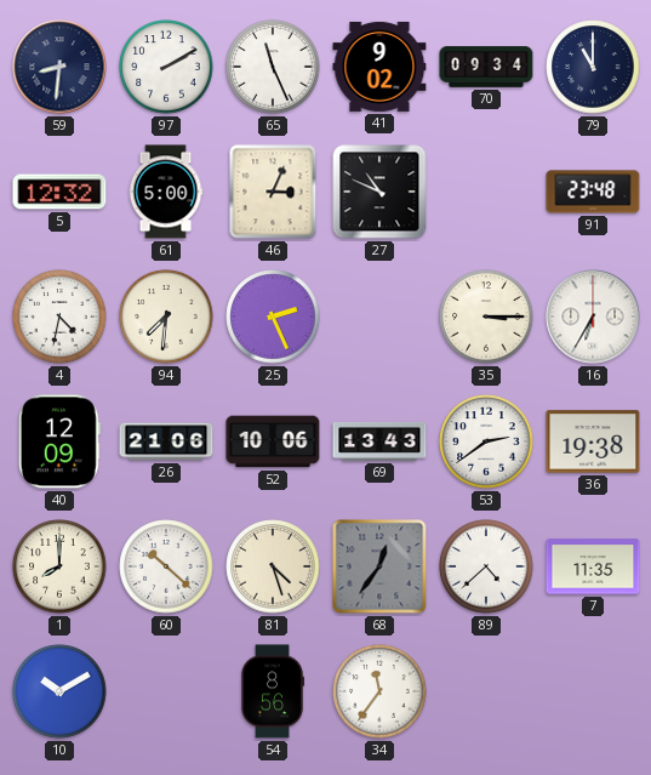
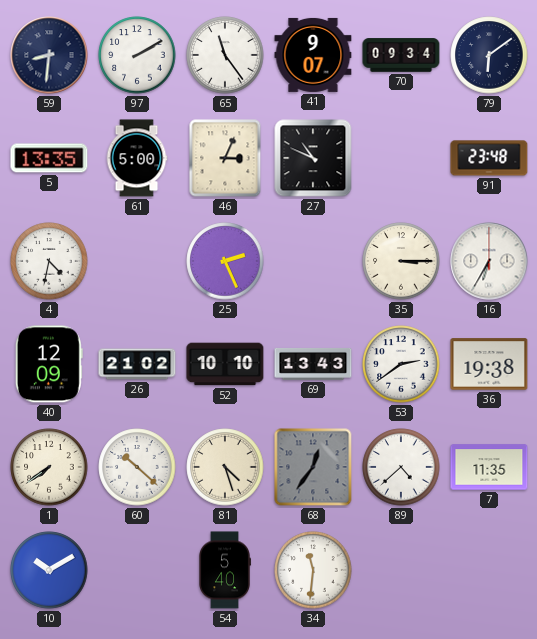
65: 11:26 -> 11:24 (225, 55)
41: 9:02 -> 9:07 (313, 55)
79: 11:00 -> 6:09 (489, 55)
5: 12:32 -> 13:35 (49, 158)
94: 7:31 -> none (166, 317)
26: 21:06 -> 21:02 (137, 364)
52: 10:06 -> 10:10 (225, 364)
1: 8:00 -> 7:39 (49, 467)
54: 8:56 -> 5:40 (225, 570)
34: 11:36 -> 11:31 (313, 570)
